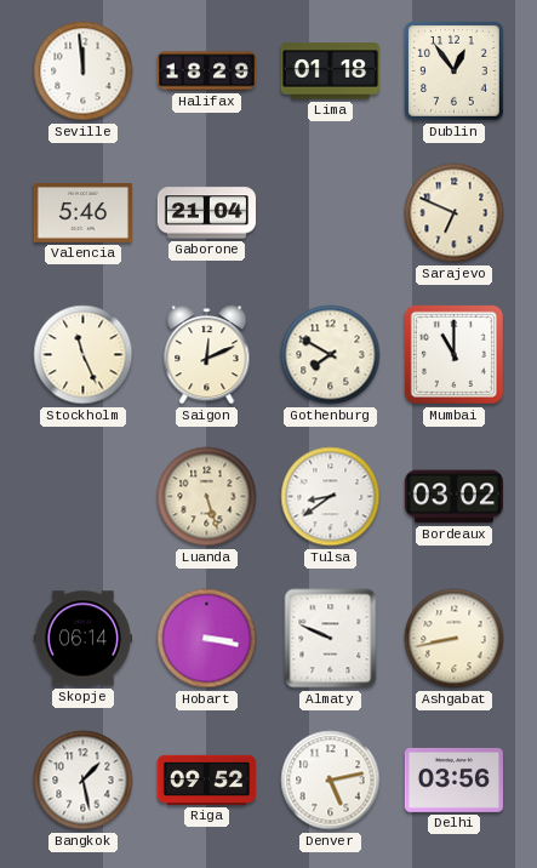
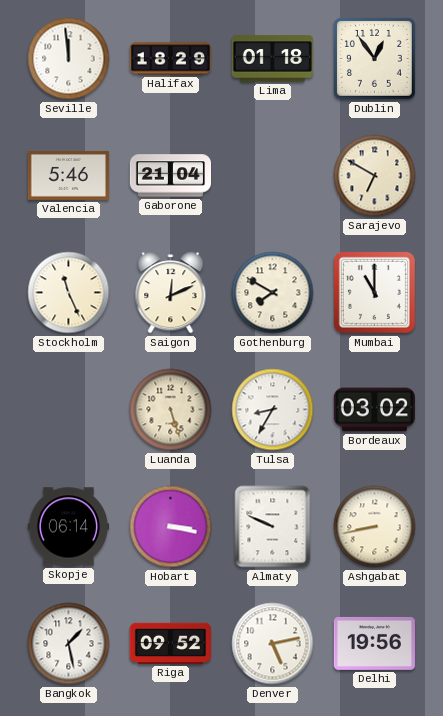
Sarajevo: 6:49 -> 6:50 (375, 176)
Tulsa: 8:39 -> 8:35 (273, 410)
Delhi: 03:56 -> 19:56 (374, 643)
